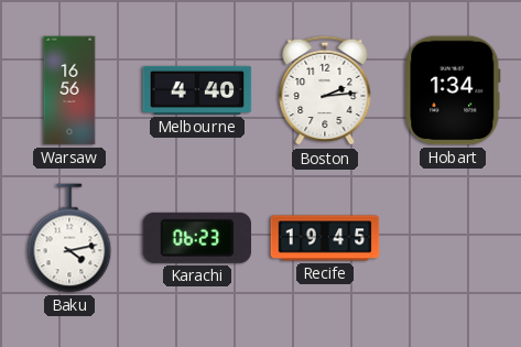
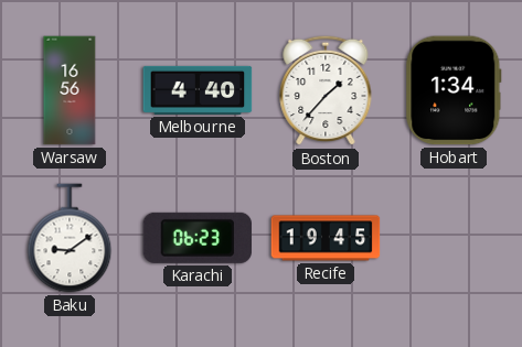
Boston: 2:14 -> 1:37 (326, 90)
Baku: 4:13 -> 9:09 (70, 238)
